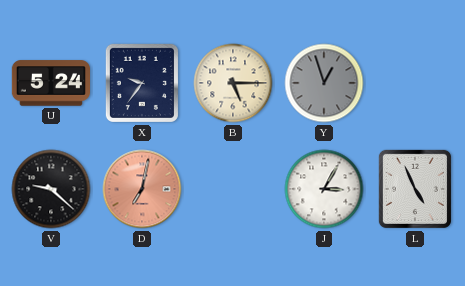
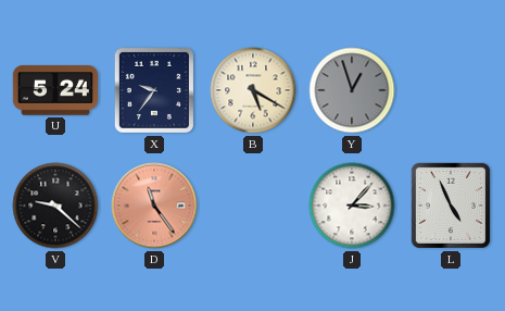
B: 5:15 -> 5:20 (253, 90)
D: 7:02 -> 11:24 (154, 206)
J: 3:05 -> 3:07 (352, 206)
